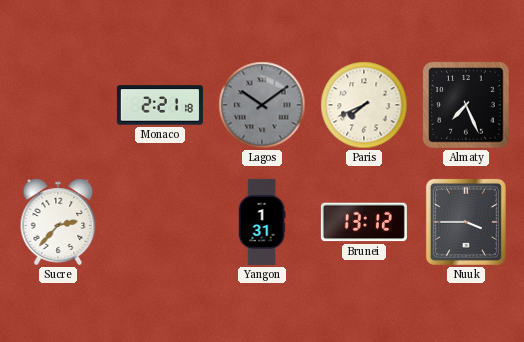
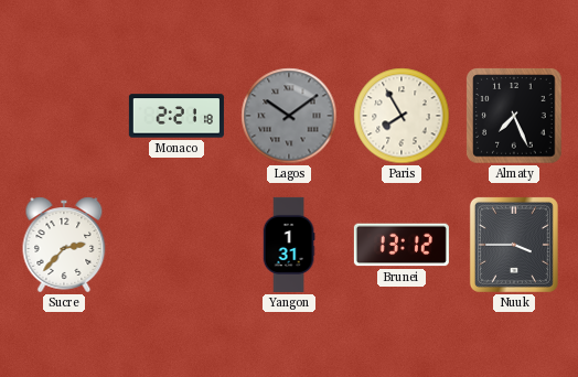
Paris: 7:41 -> 7:55 (402, 116)
